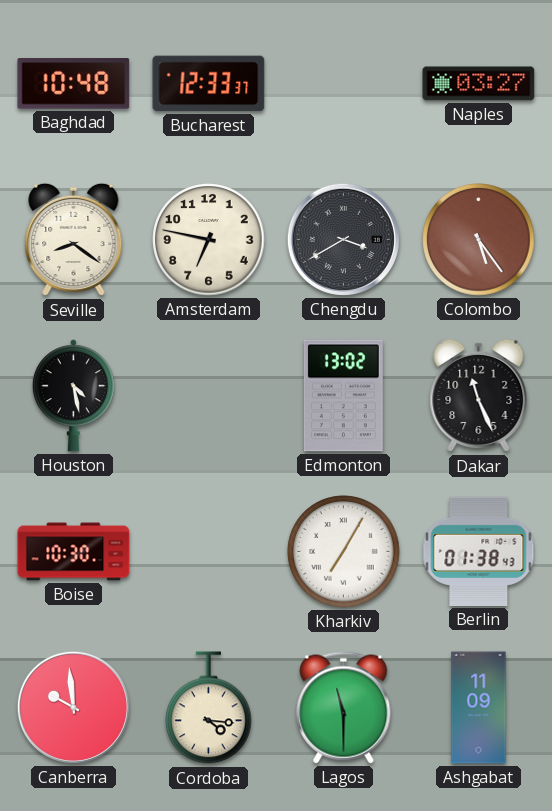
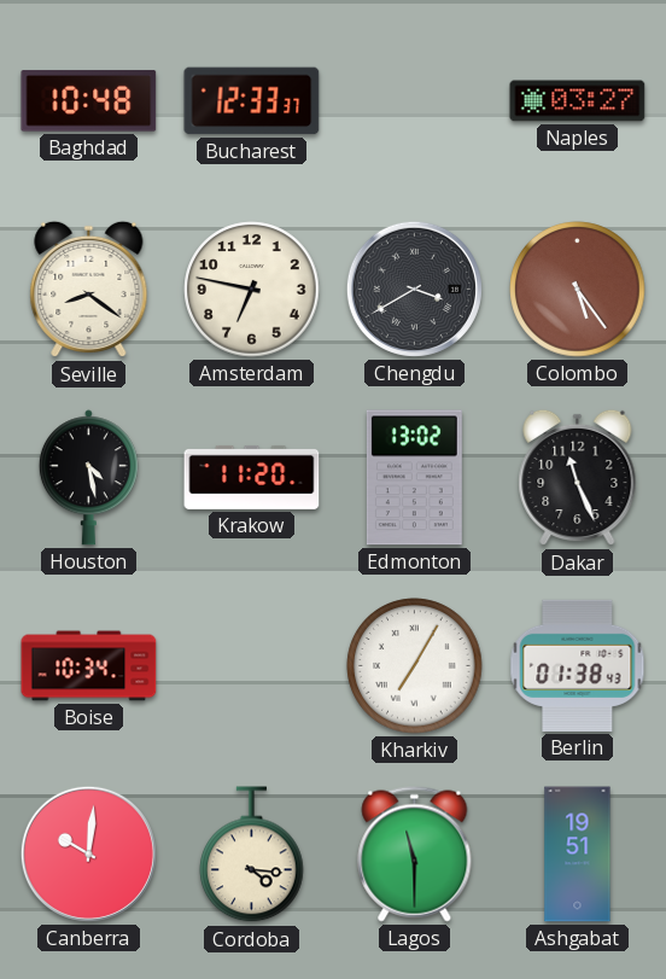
Krakow: none -> 11:20 (252, 477)
Boise: 10:30 -> 10:34 (89, 666)
Canberra: 9:59 -> 10:01 (88, 853)
Ashgabat: 11:09 -> 19:51 (578, 855)
